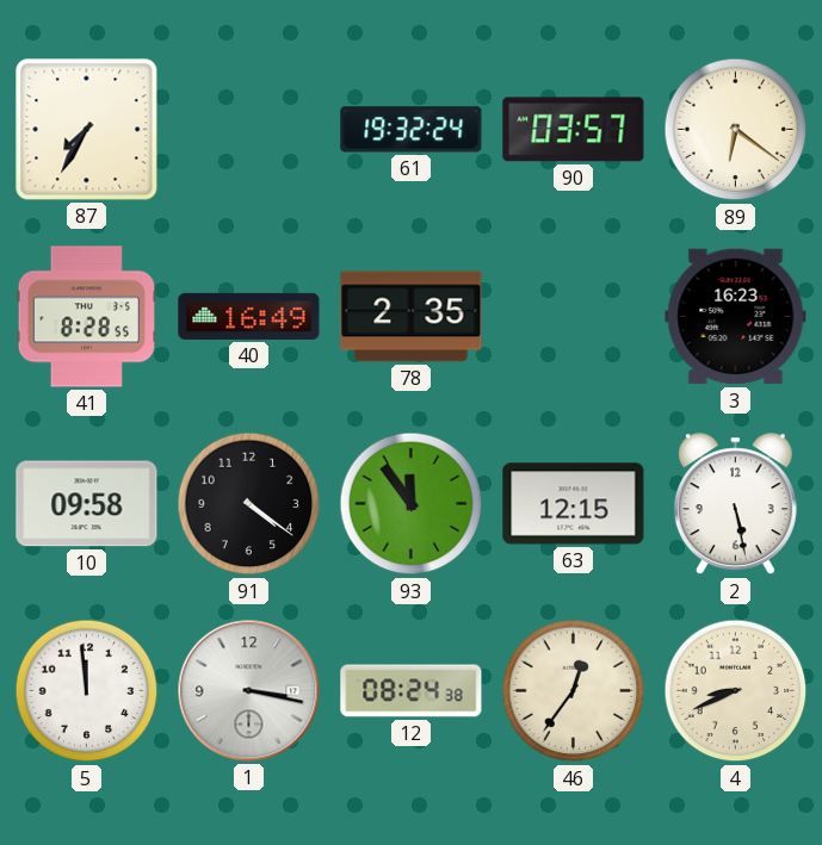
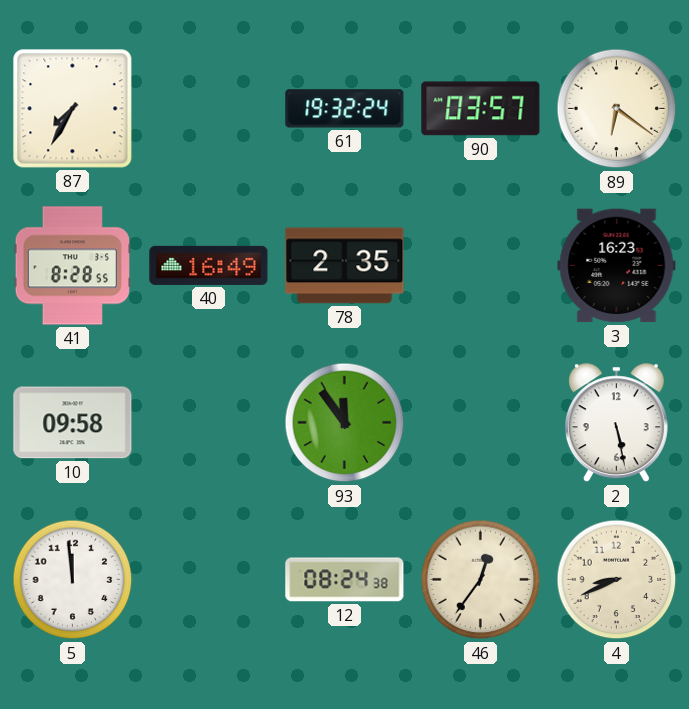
91: 4:21 -> none (249, 504)
63: 12:15 -> none (574, 504)
1: 3:17 -> none (249, 691)
